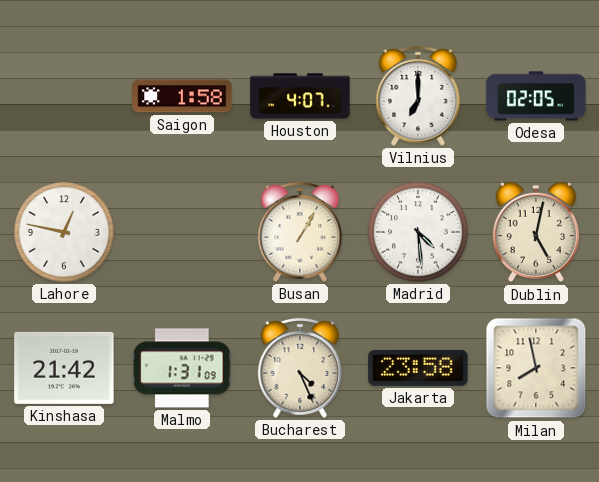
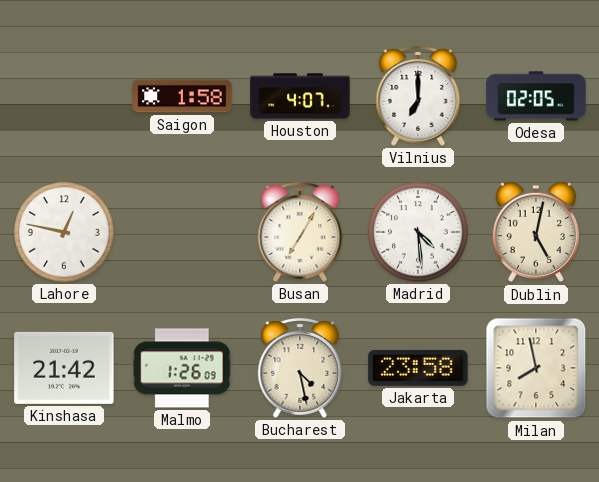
Busan: 1:05 -> 7:05 (300, 233)
Malmo: 1:31 -> 1:26 (182, 368)
Bucharest: 4:26 -> 4:28 (300, 369)
